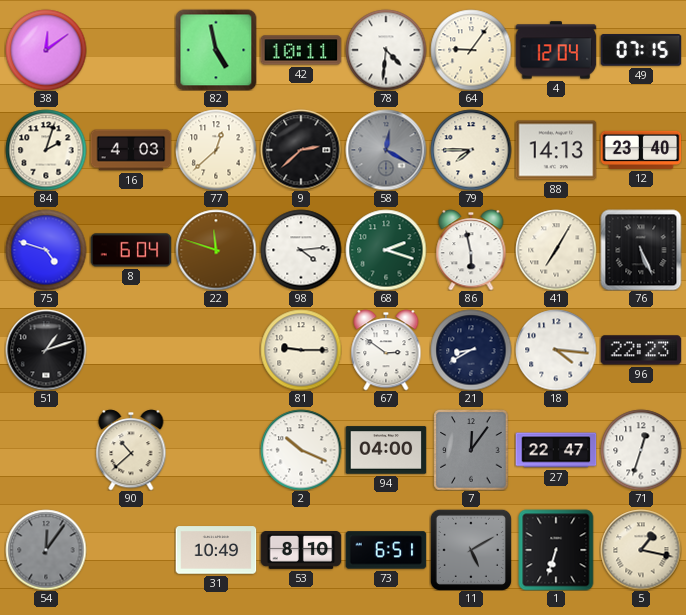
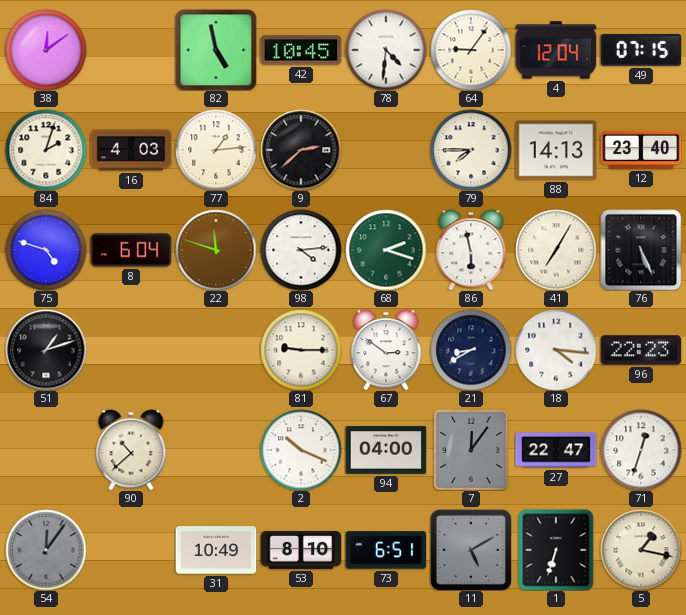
42: 10:11 -> 10:45 (301, 50)
77: 12:38 -> 1:14 (216, 150)
58: 12:20 -> none (386, 150)
